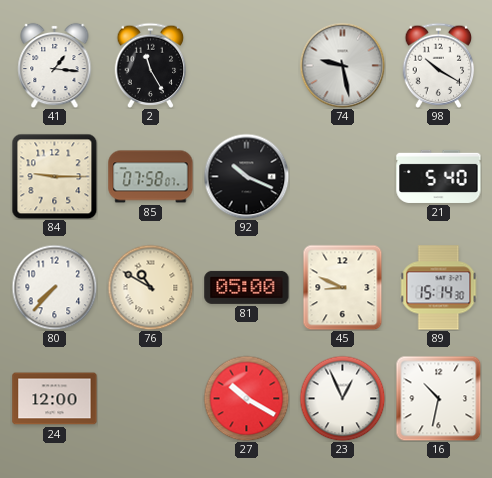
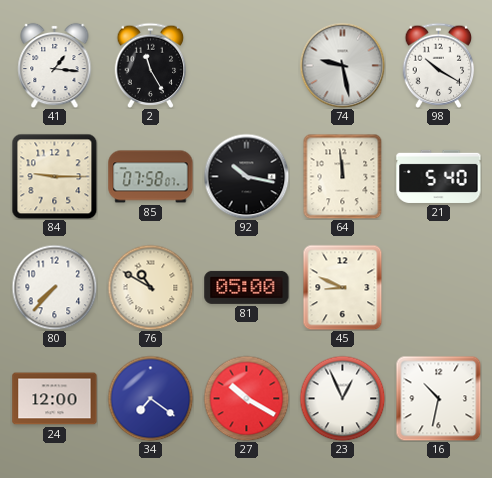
92: 10:19 -> 10:17 (246, 176)
64: none -> 11:59 (343, 176)
89: 15:14 -> none (439, 288)
34: none -> 7:21 (150, 398)
